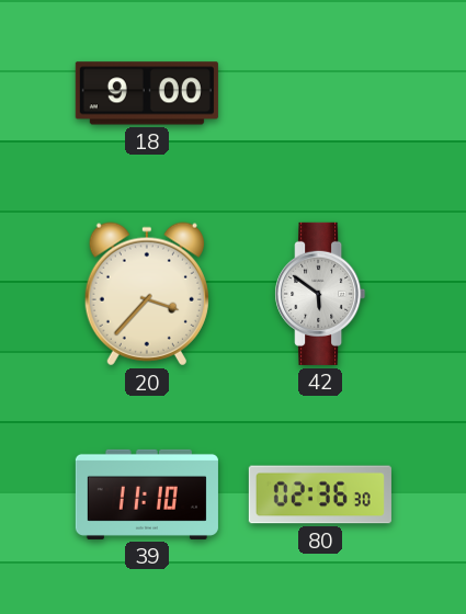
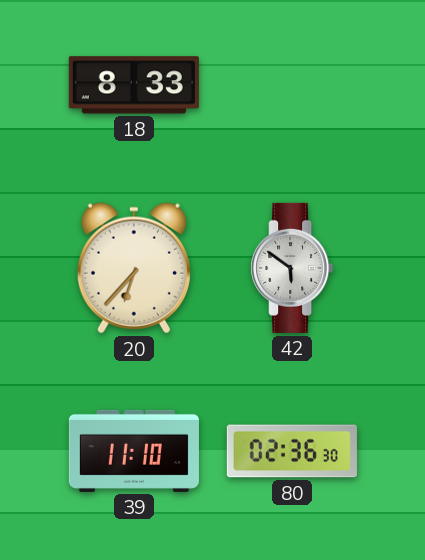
18: 9:00 -> 8:33 (134, 85)
20: 3:37 -> 6:37 (134, 268)
